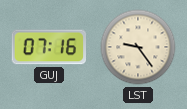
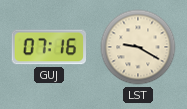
LST: 9:24 -> 9:20 (138, 47)
